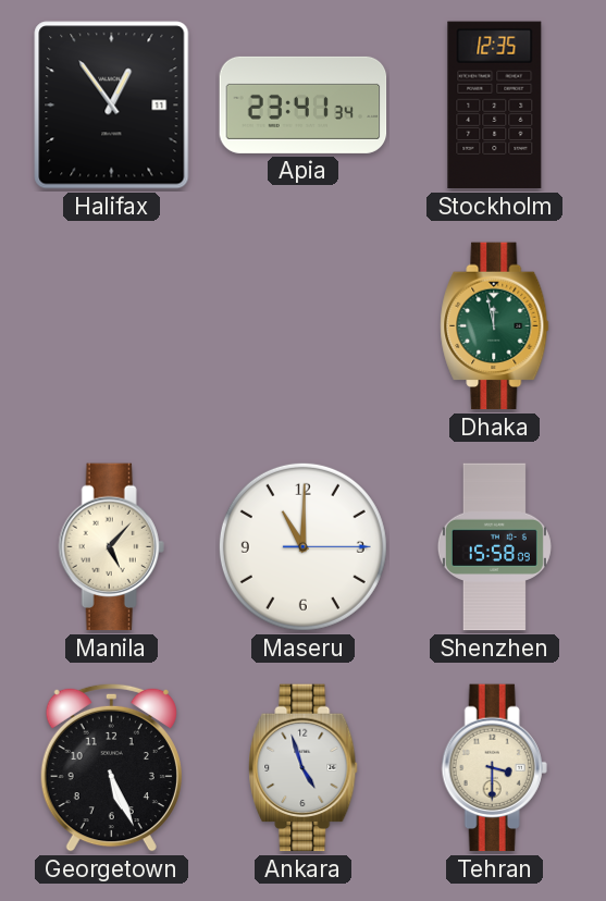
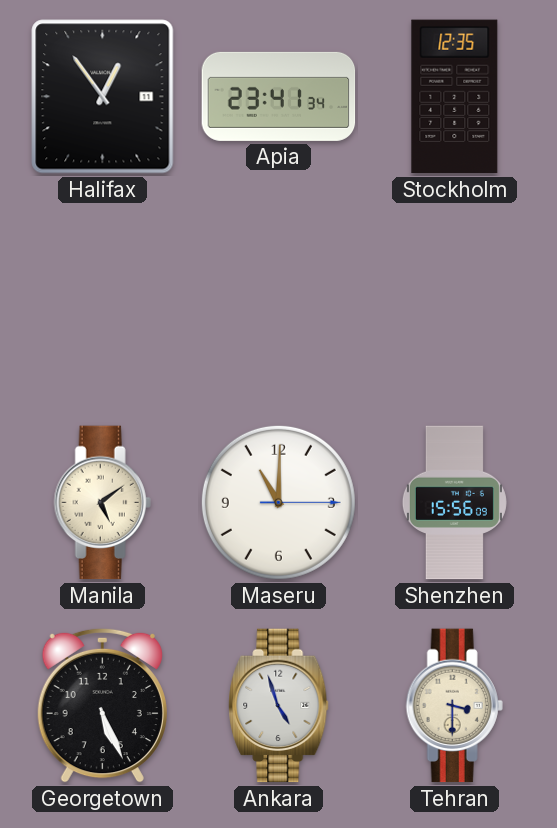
Dhaka: 11:58 -> none (495, 326)
Manila: 5:07 -> 5:09 (102, 503)
Shenzhen: 15:58 -> 15:56 (454, 503)
